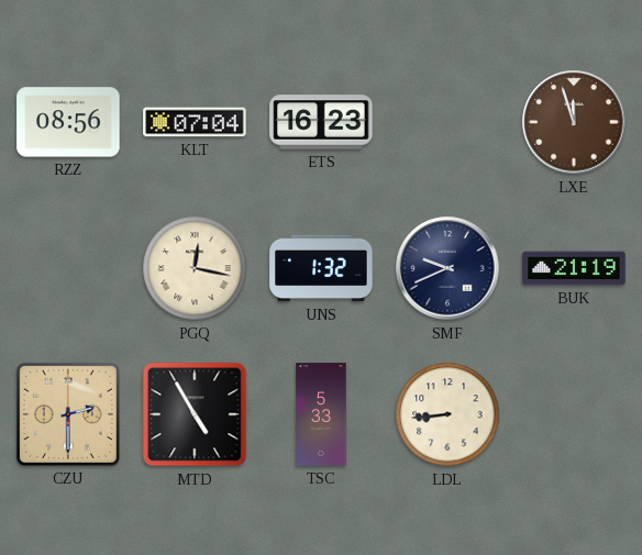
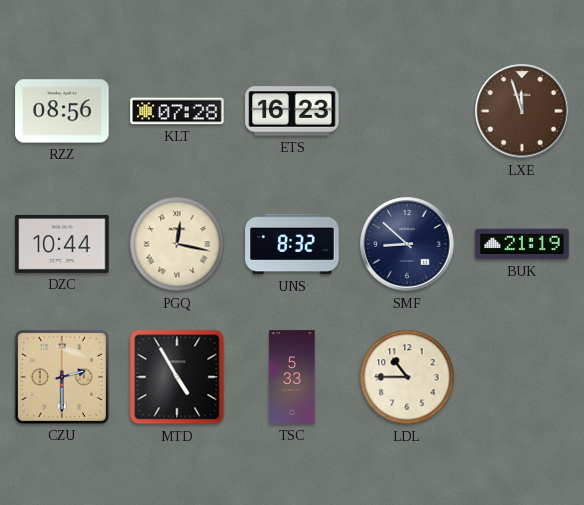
KLT: 07:04 -> 07:28 (177, 111)
DZC: none -> 10:44 (62, 244)
UNS: 1:32 -> 8:32 (292, 244)
SMF: 9:41 -> 8:52 (407, 244)
LDL: 8:44 -> 10:45 (407, 377)
